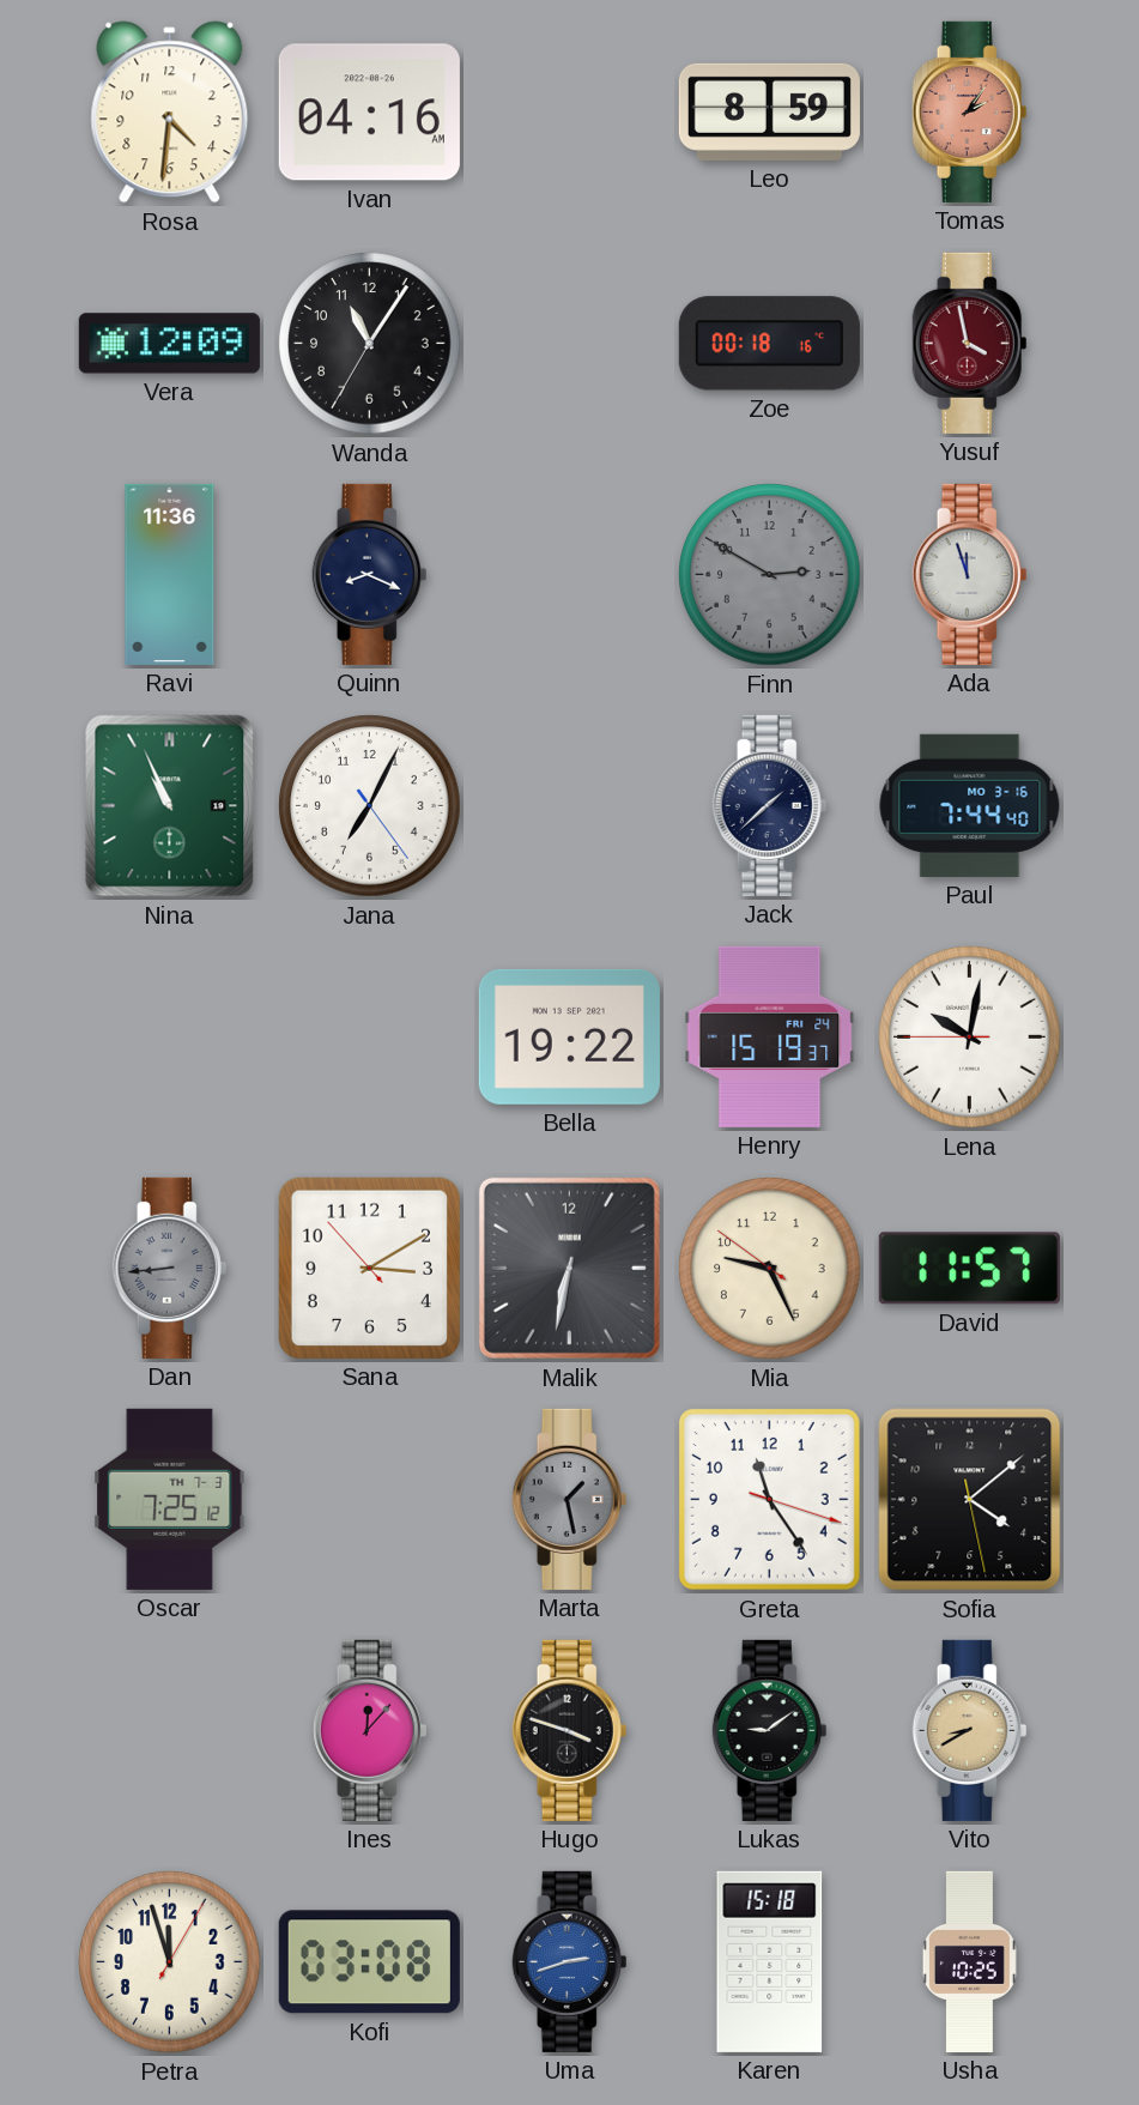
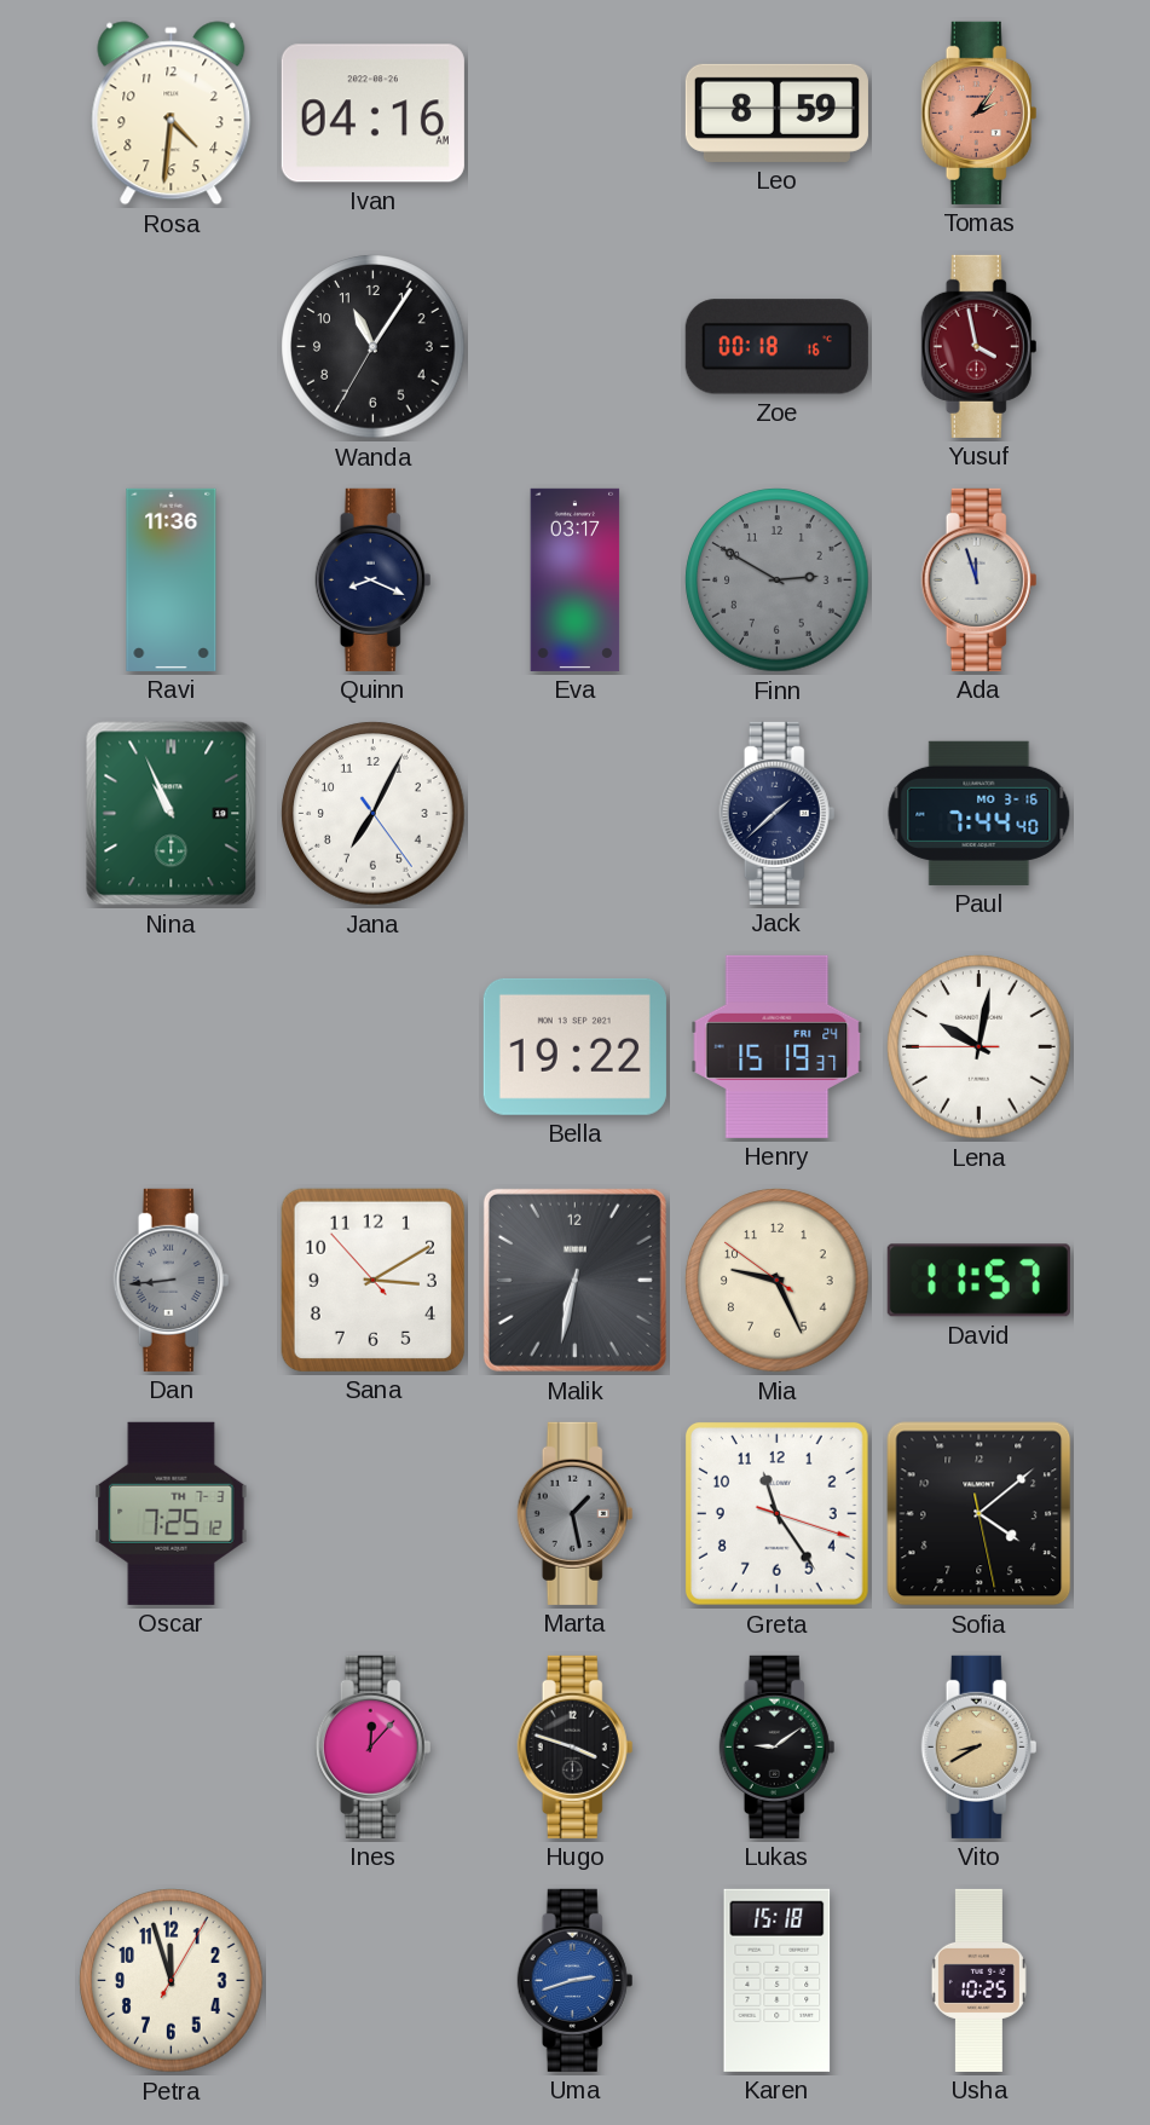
Vera: 12:09 -> none (169, 344)
Eva: none -> 03:17 (576, 579)
Kofi: 03:08 -> none (369, 1962)
